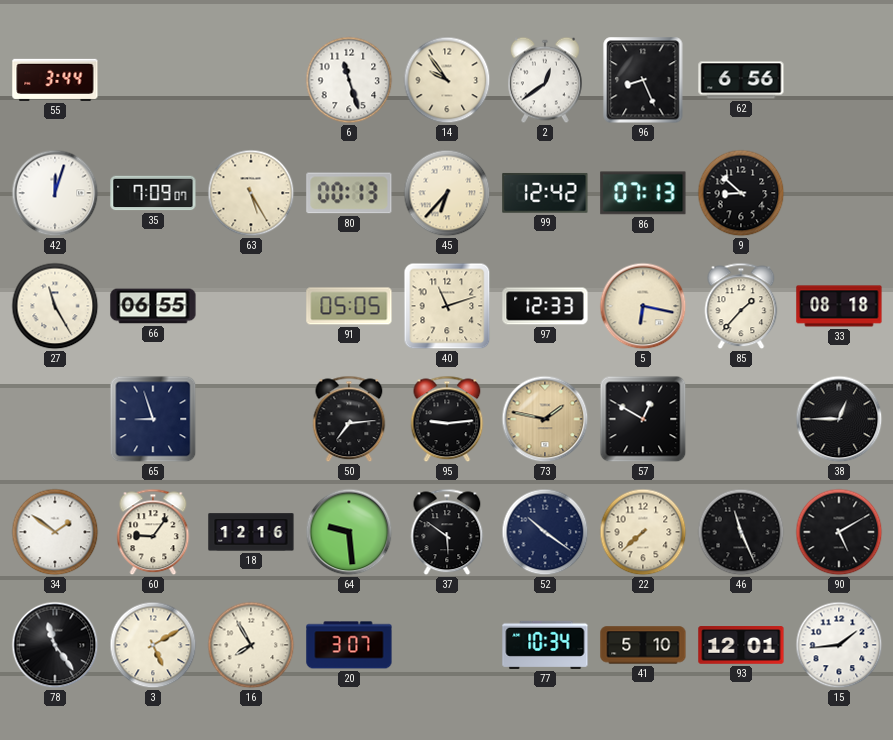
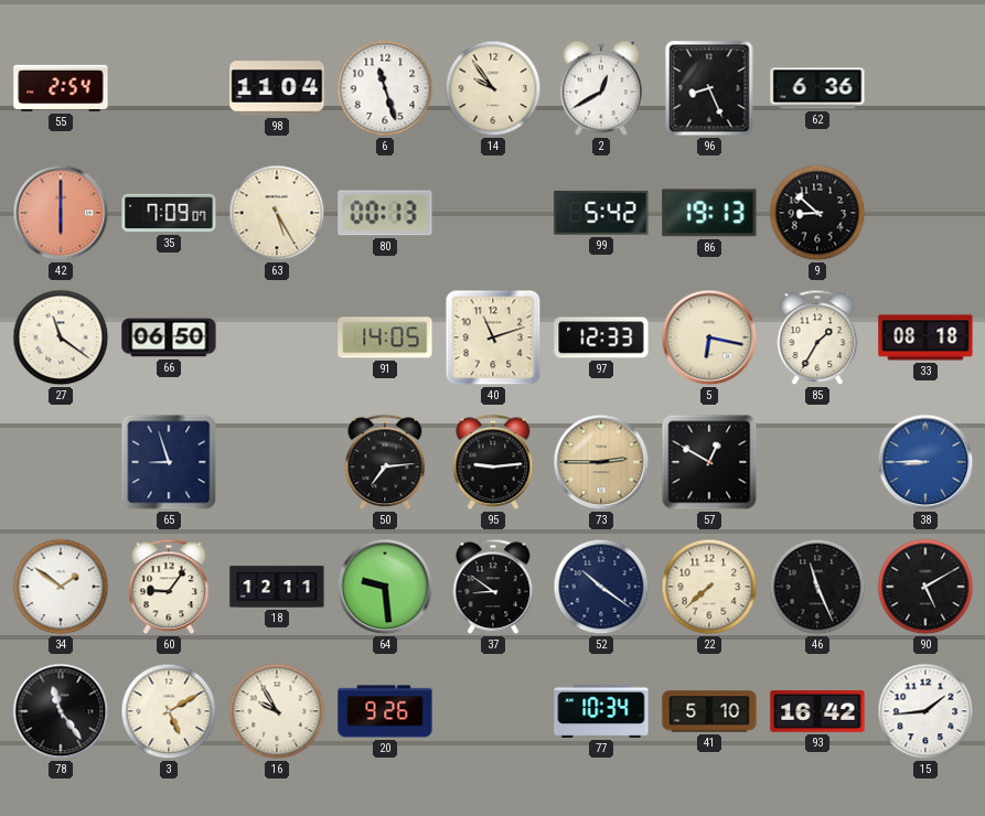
55: 3:44 -> 2:54 (61, 88)
98: none -> 11:04 (277, 88)
2: 12:39 -> 12:40 (602, 88)
62: 6:56 -> 6:36 (817, 88)
42: 12:03 -> 6:00 (61, 213)
42 dial: white -> salmon (61, 213)
45: 6:37 -> none (447, 193)
99: 12:42 -> 5:42 (601, 213)
86: 07:13 -> 19:13 (709, 213)
27: 11:25 -> 11:21 (61, 337)
66: 06:55 -> 06:50 (169, 337)
91: 05:05 -> 14:05 (385, 337)
85: 1:37 -> 1:35 (817, 337)
73: 1:47 -> 2:45 (601, 462)
38: 12:45 -> 8:45 (925, 462)
38 dial: black -> blue (925, 462)
18: 12:16 -> 12:11 (277, 587)
37: 5:51 -> 8:51 (493, 587)
16: 7:55 -> 9:55 (277, 711)
20: 3:07 -> 9:26 (385, 711)
93: 12:01 -> 16:42 (817, 711)
